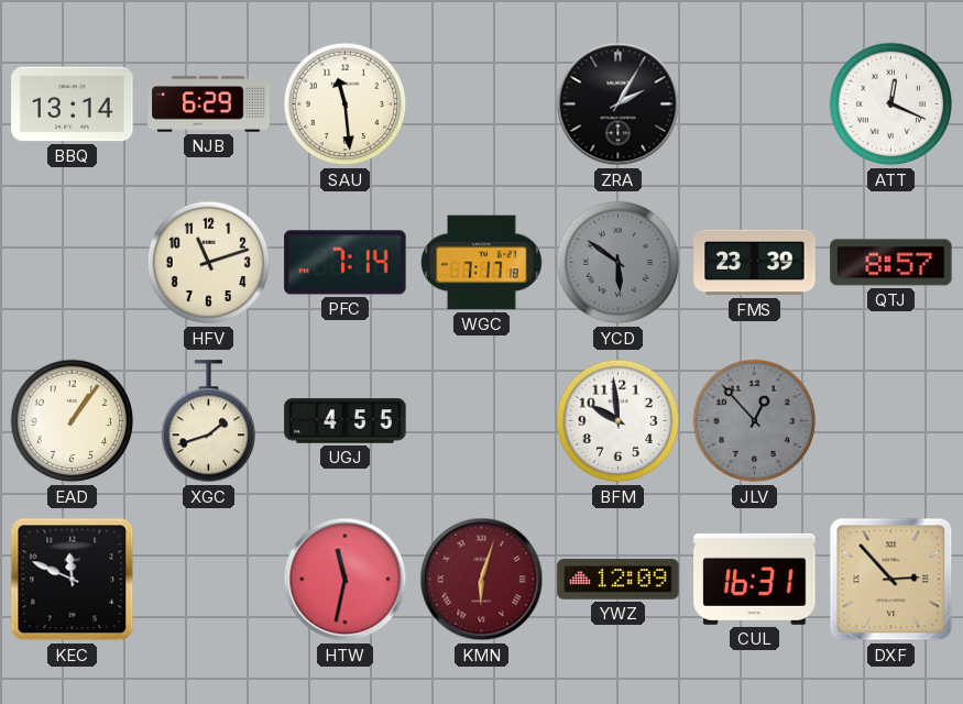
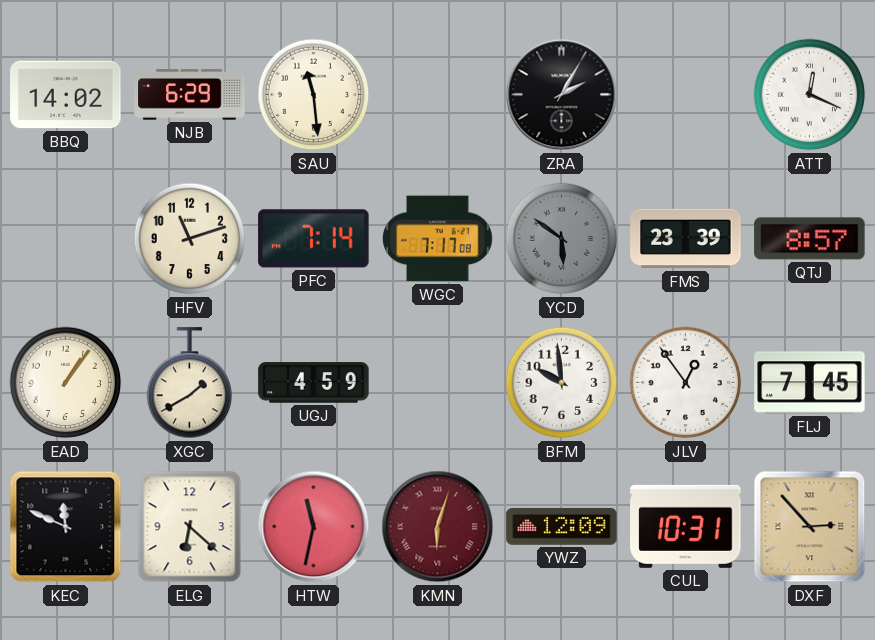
BBQ: 13:14 -> 14:02 (66, 95)
WGC: 7:17:18 -> 7:17:08 (438, 239)
XGC: 1:42 -> 1:40 (190, 383)
UGJ: 4:55 -> 4:59 (314, 383)
JLV: 12:53 -> 12:54 (686, 383)
JLV dial: grey -> white (686, 383)
FLJ: none -> 7:45 (810, 383)
ELG: none -> 6:22 (190, 527)
CUL: 16:31 -> 10:31 (686, 526)
